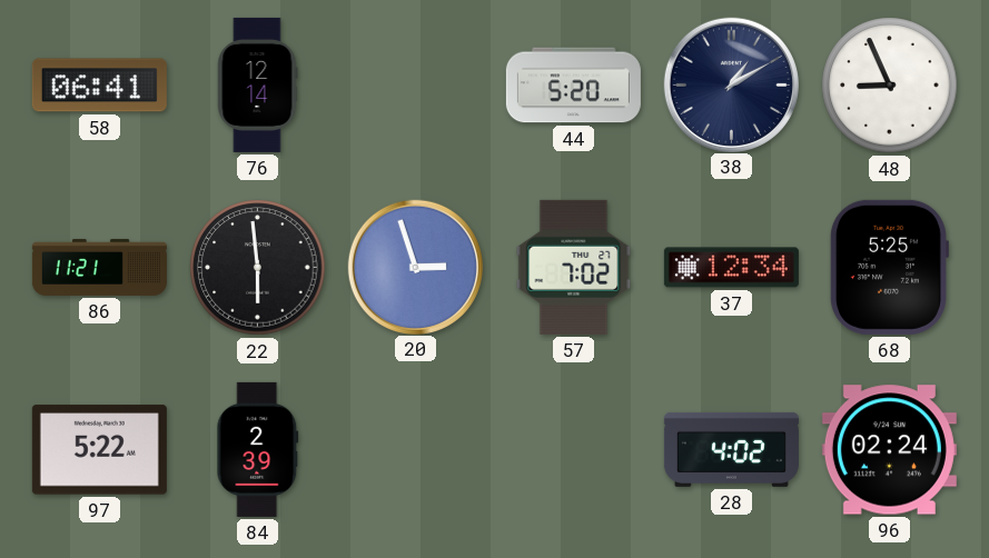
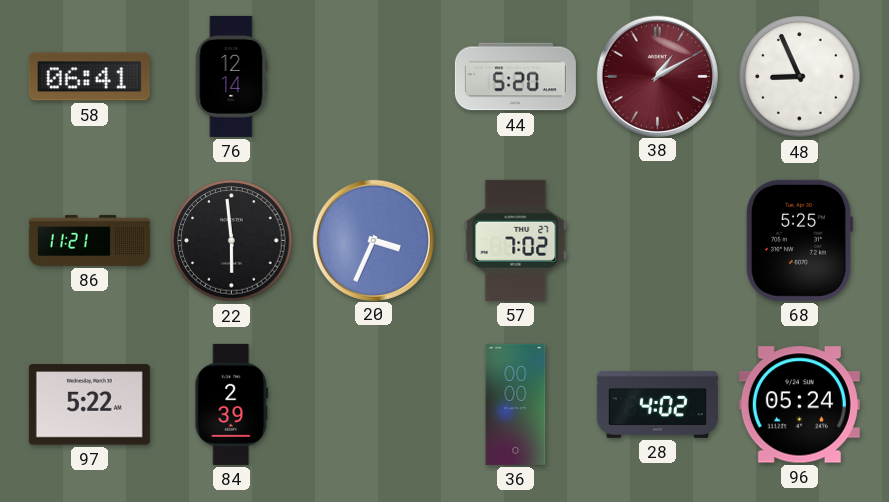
38 dial: navy -> burgundy (657, 76)
20: 2:57 -> 3:34 (373, 240)
37: 12:34 -> none (731, 268)
36: none -> 00:00 (516, 404)
96: 02:24 -> 05:24 (799, 405)
